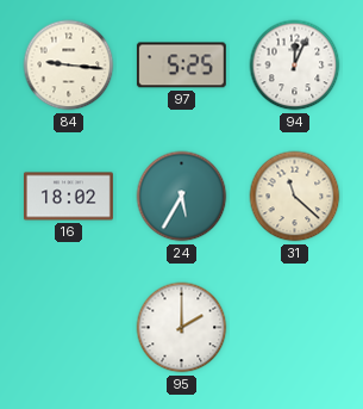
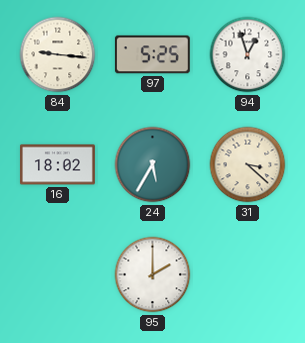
94: 12:04 -> 12:57 (248, 55)
31: 11:22 -> 3:22 (248, 165)
